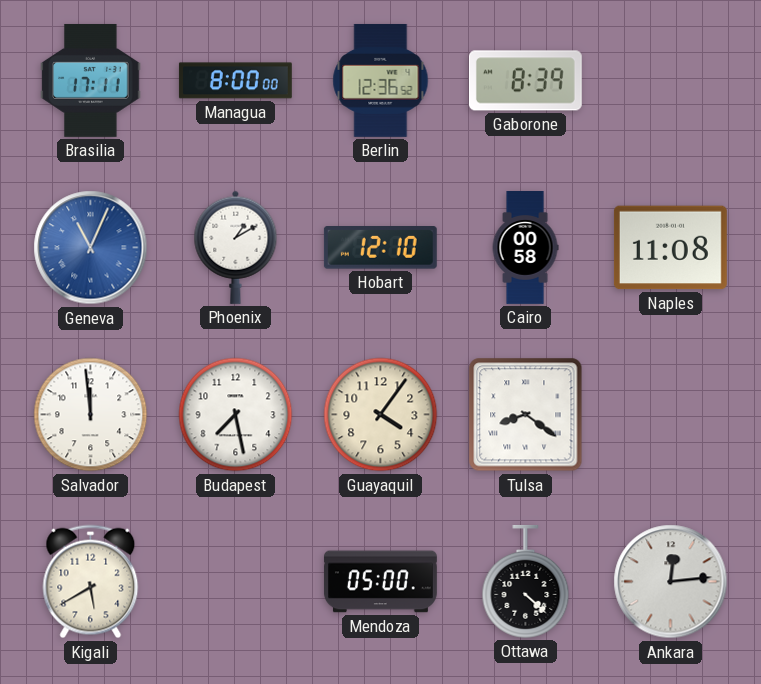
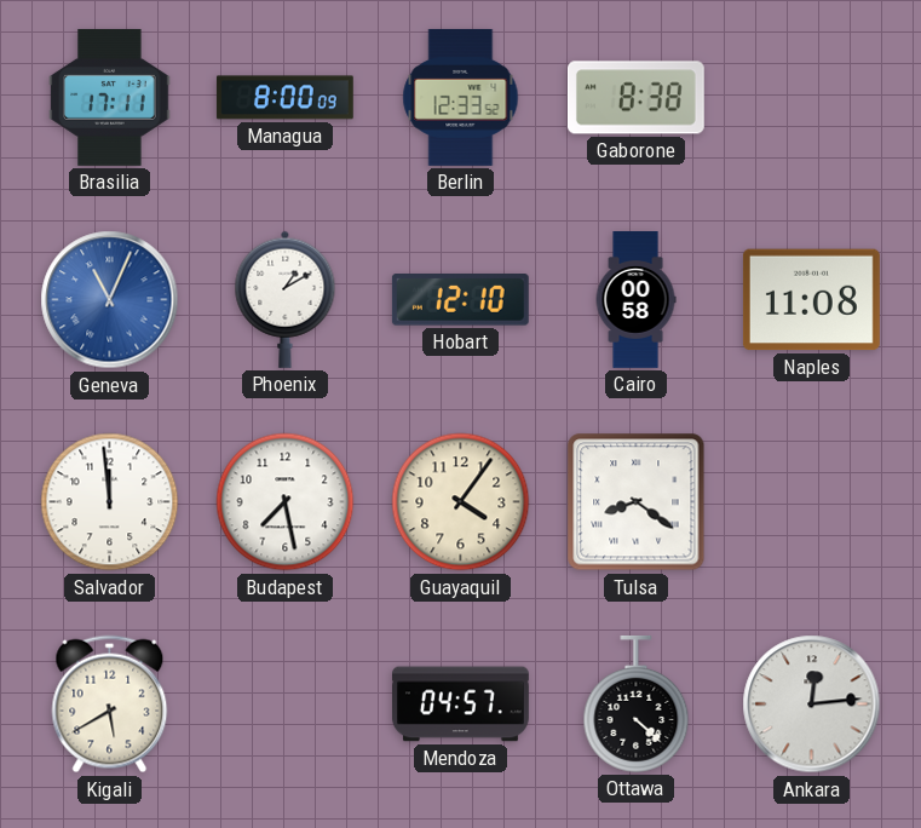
Managua: 8:00:00 -> 8:00:09 (284, 98)
Berlin: 12:36 -> 12:33 (461, 97)
Gaborone: 8:39 -> 8:38 (635, 98)
Mendoza: 05:00 -> 04:57 (460, 705)
